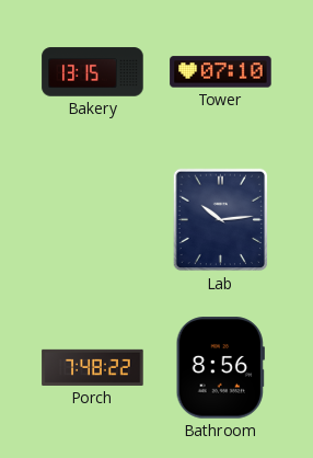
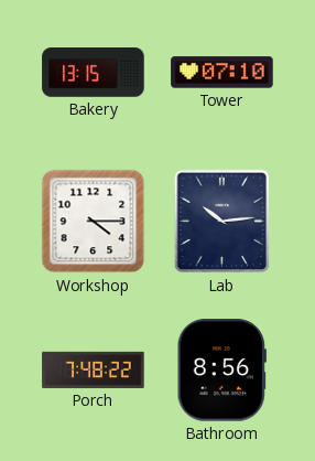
Workshop: none -> 4:15 (94, 222)
